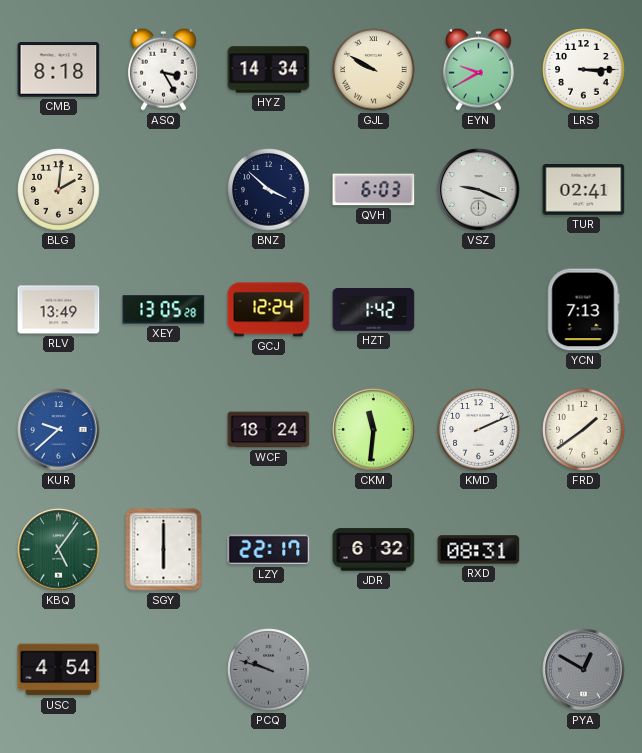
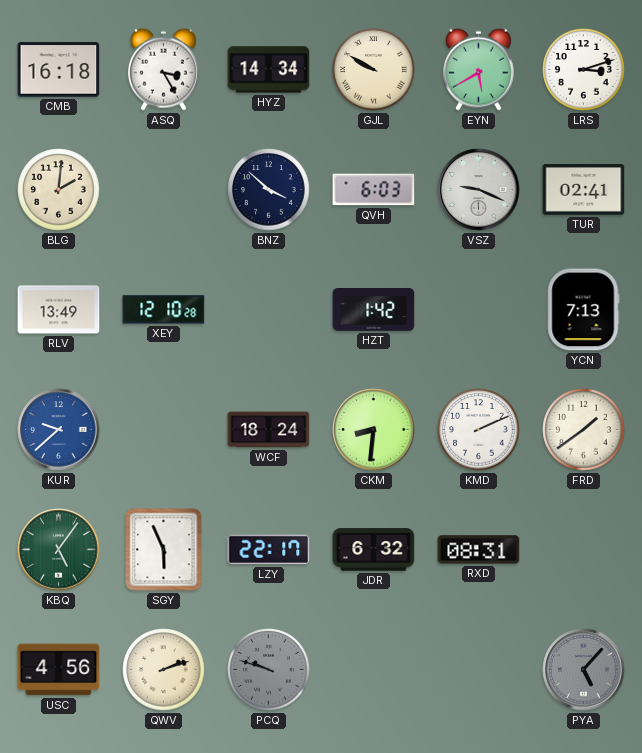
CMB: 8:18 -> 16:18 (59, 70)
EYN: 9:40 -> 5:40 (478, 69)
LRS: 3:15 -> 3:12 (584, 70)
XEY: 13:05 -> 12:10 (164, 310)
GCJ: 12:24 -> none (269, 310)
CKM: 11:31 -> 8:31 (374, 430)
SGY: 6:00 -> 5:56 (164, 550)
USC: 4:54 -> 4:56 (59, 670)
QWV: none -> 2:12 (164, 670)
PYA: 12:50 -> 5:07 (584, 670)
